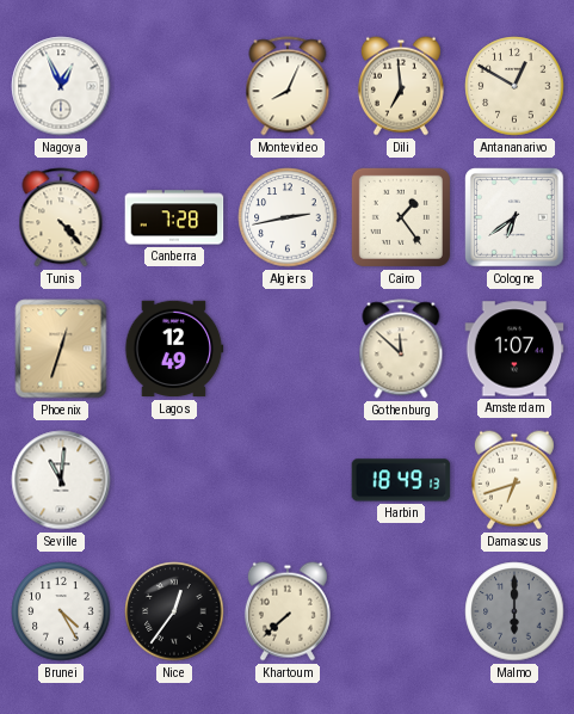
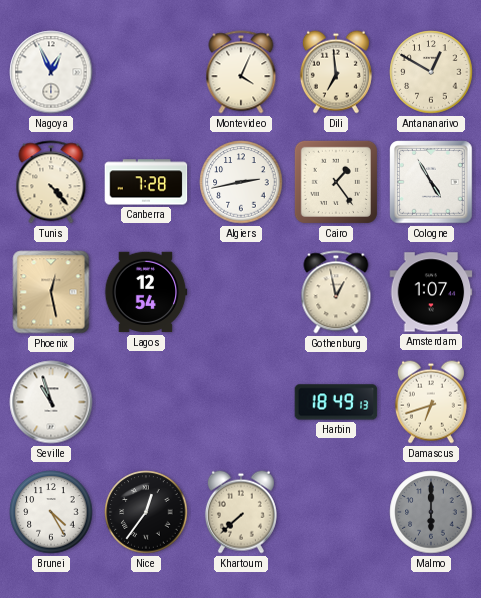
Montevideo: 8:04 -> 4:04 (241, 72)
Cologne: 6:39 -> 4:55 (431, 182)
Phoenix: 12:33 -> 12:28 (51, 292)
Lagos: 12:49 -> 12:54 (146, 292)
Gothenburg: 11:52 -> 12:58 (336, 292)
Seville: 11:01 -> 10:57 (51, 402)
